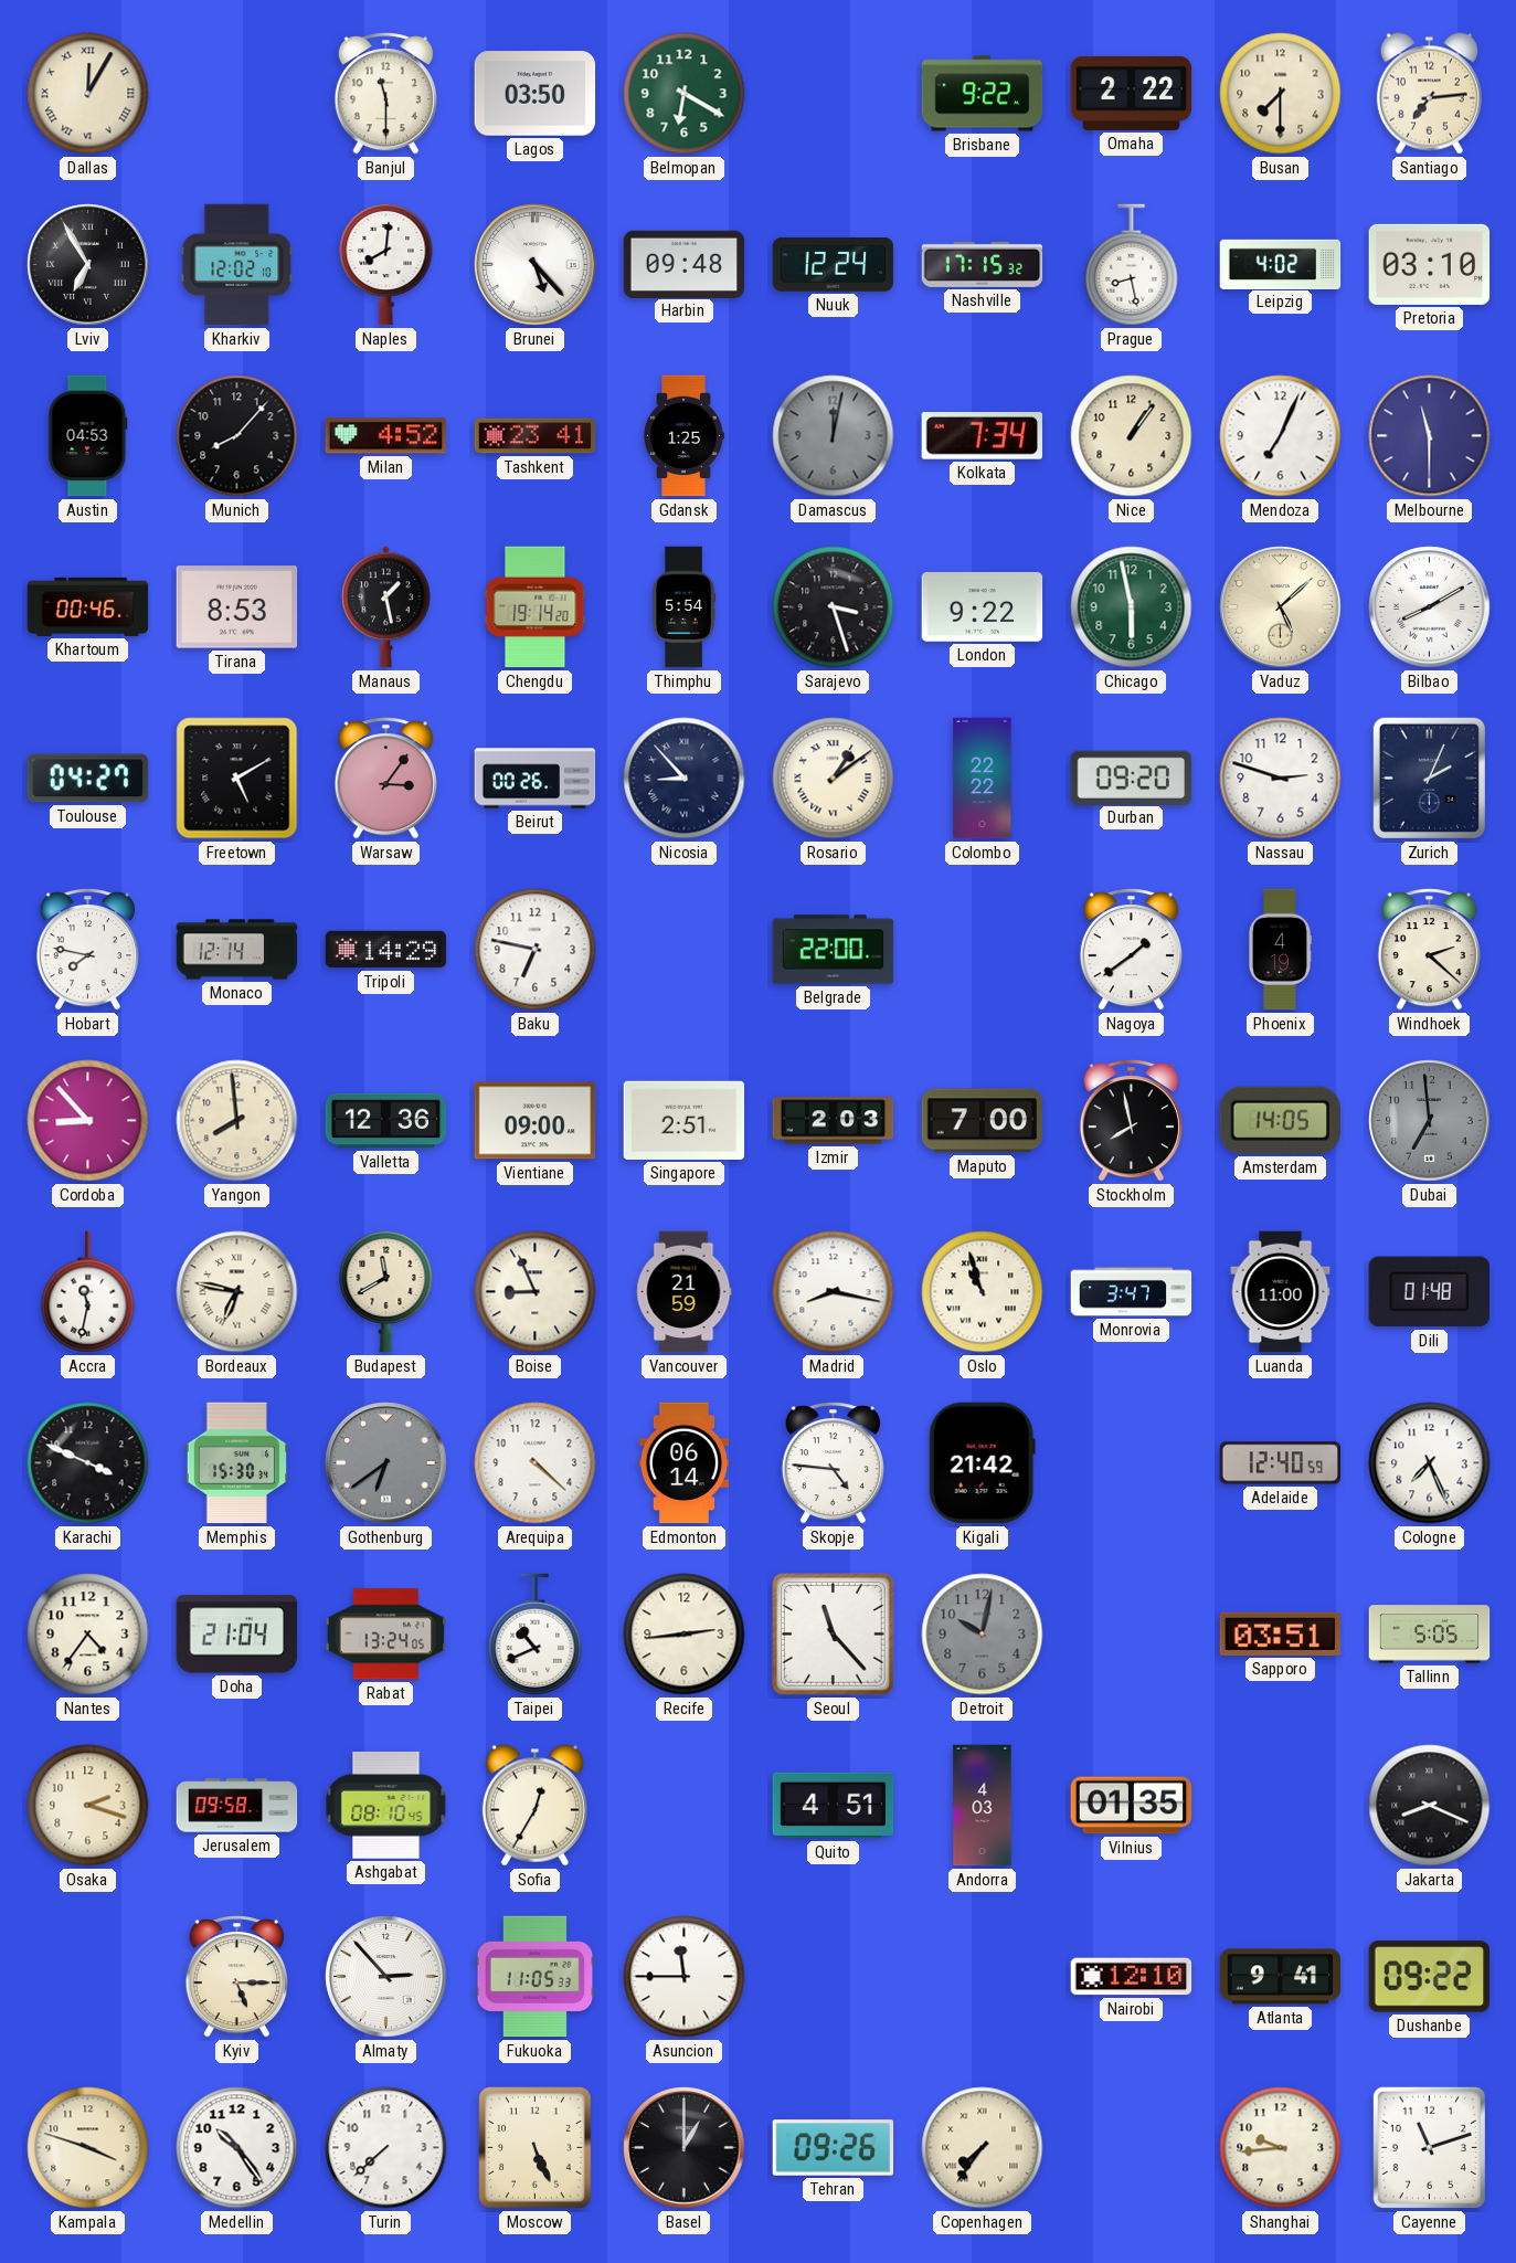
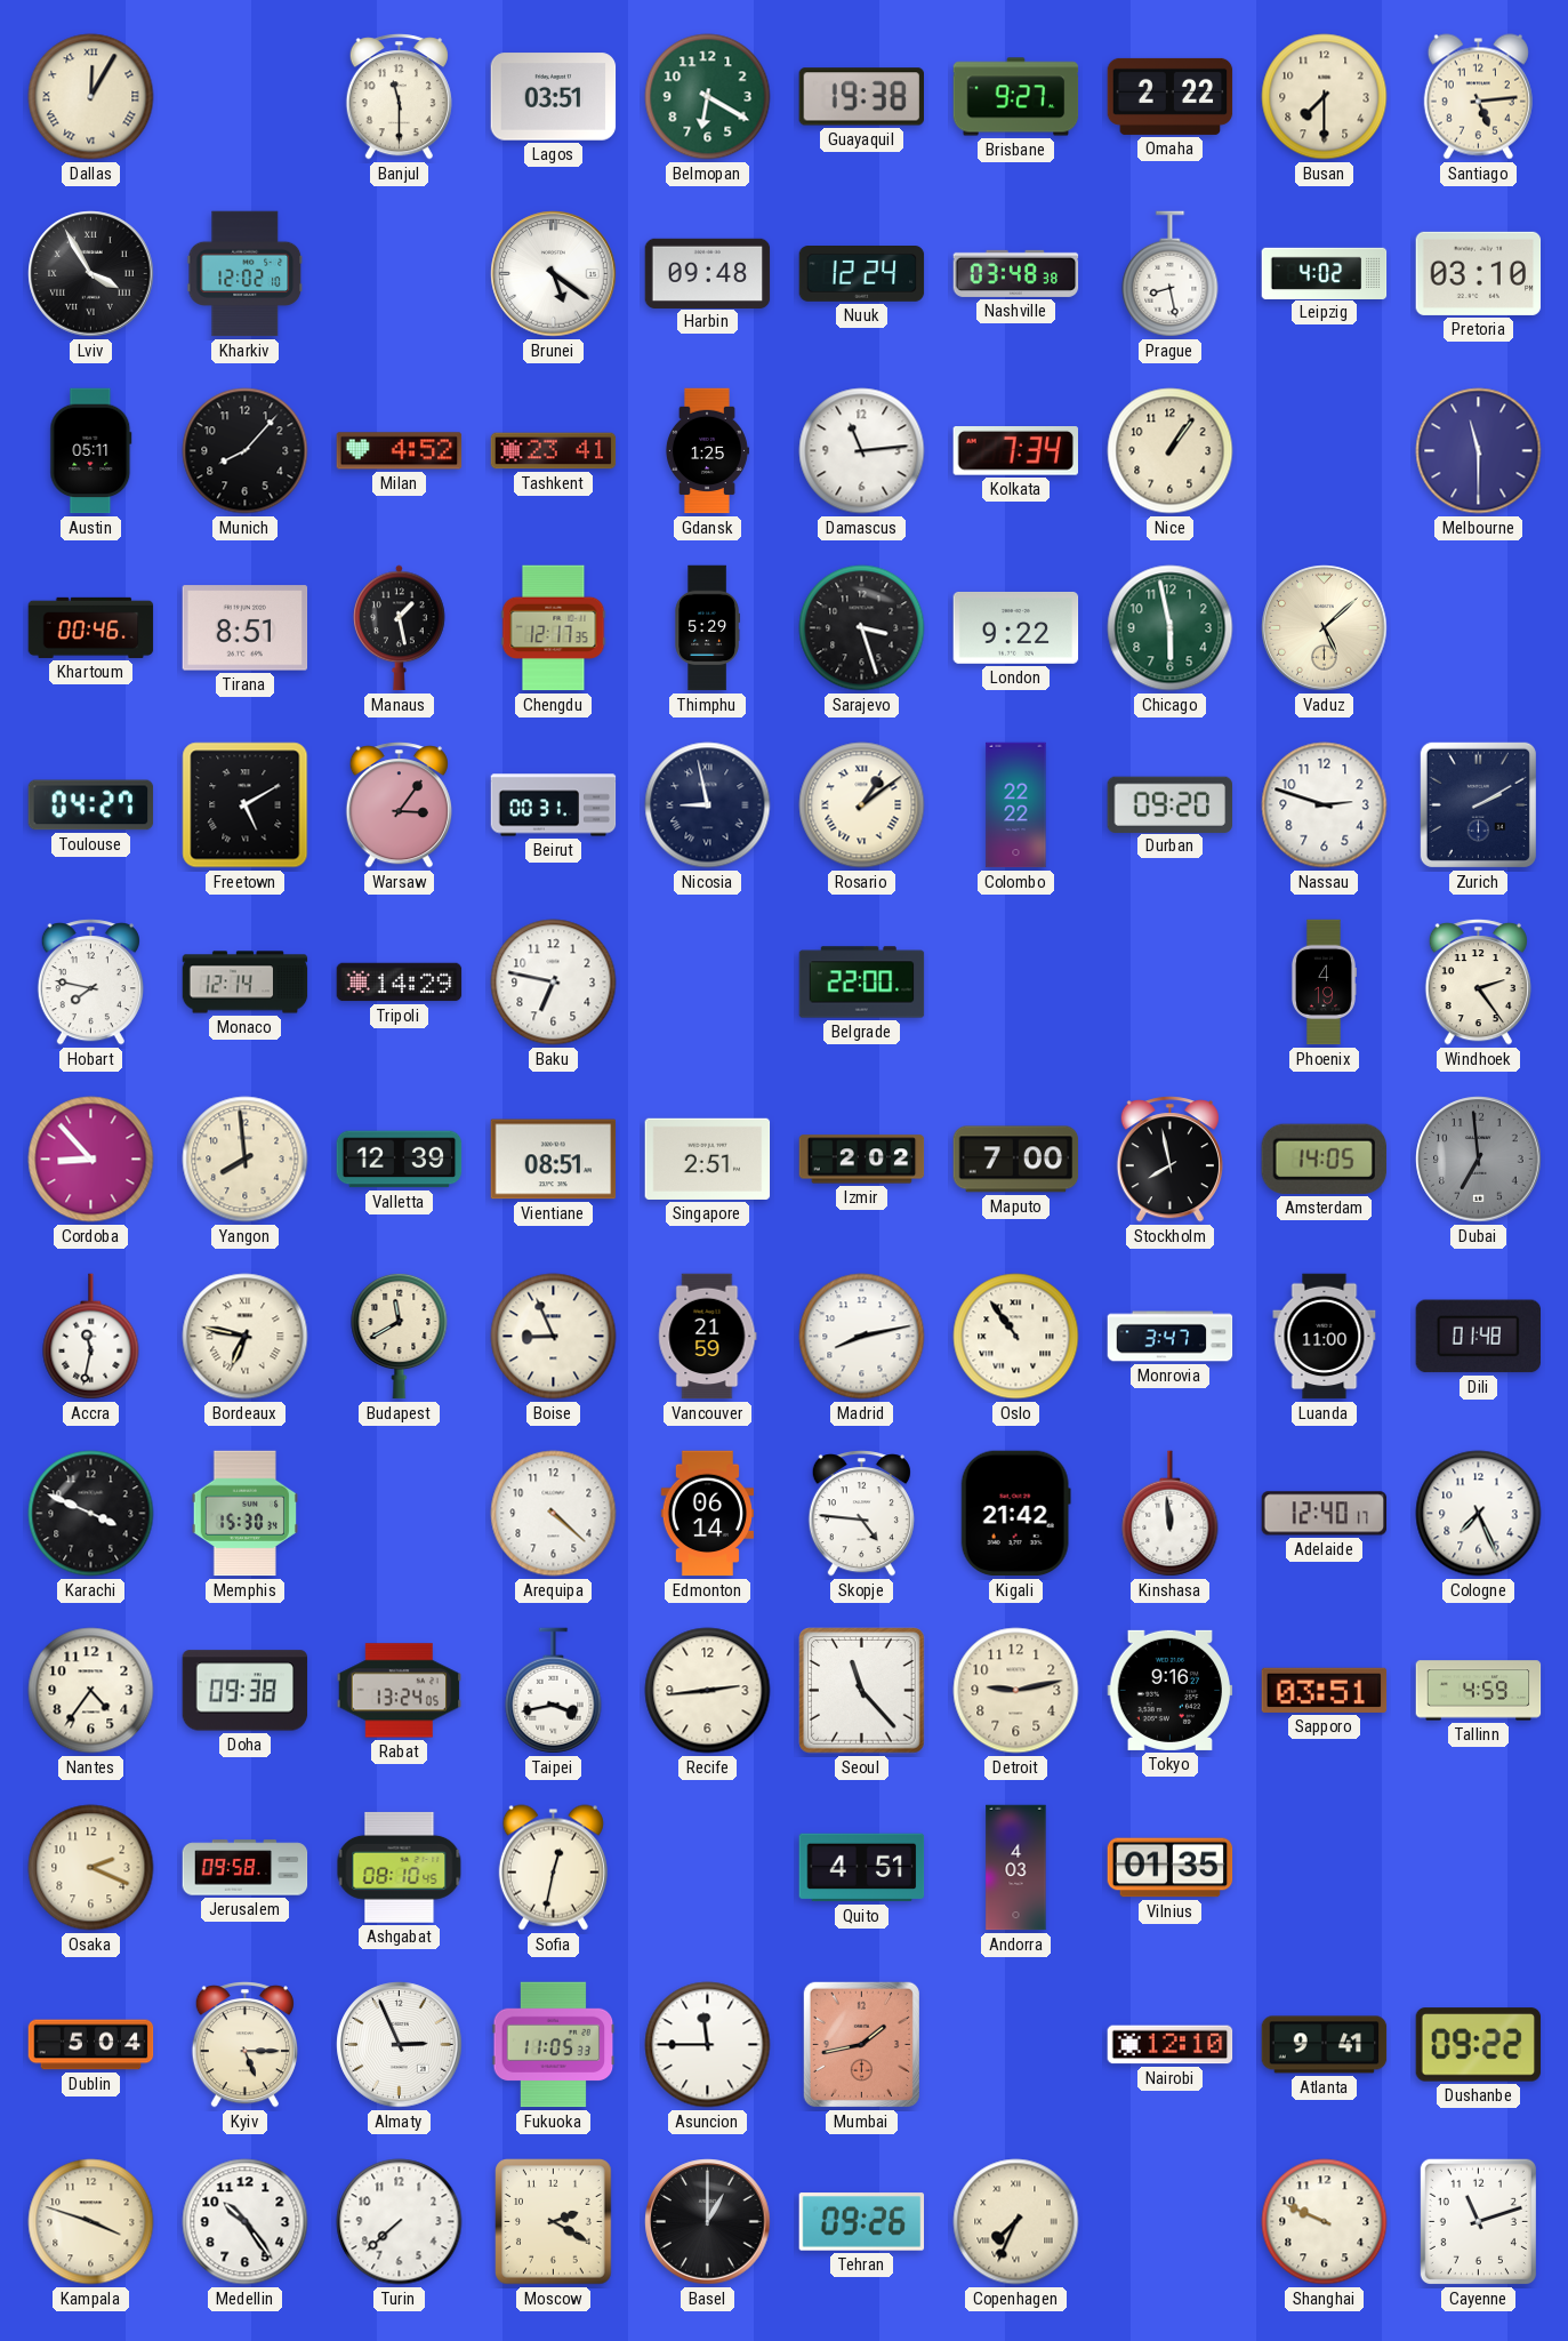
Lagos: 03:50 -> 03:51 (554, 97)
Guayaquil: none -> 19:38 (861, 97)
Brisbane: 9:22 -> 9:27 (1016, 97)
Santiago: 7:14 -> 5:14 (1478, 97)
Lviv: 6:55 -> 3:55 (91, 274)
Naples: 8:01 -> none (386, 264)
Brunei: 5:23 -> 5:21 (554, 274)
Nashville: 17:15 -> 03:48 (1016, 273)
Austin: 04:53 -> 05:11 (91, 451)
Damascus: 12:02 -> 11:14 (862, 451)
Damascus dial: grey -> white (862, 451)
Mendoza: 7:04 -> none (1281, 436)
Tirana: 8:53 -> 8:51 (246, 628)
Chengdu: 19:14 -> 12:17 (554, 628)
Thimphu: 5:54 -> 5:29 (707, 628)
Bilbao: 8:10 -> none (1430, 607)
Beirut: 00:26 -> 00:31 (554, 805)
Nicosia: 8:53 -> 8:58 (708, 805)
Zurich: 2:04 -> 2:10 (1478, 804)
Nagoya: 1:39 -> none (1131, 950)
Windhoek: 2:22 -> 2:24 (1478, 983)
Valletta: 12:36 -> 12:39 (400, 1160)
Vientiane: 09:00 -> 08:51 (554, 1160)
Izmir: 2:03 -> 2:02 (862, 1160)
Madrid: 8:17 -> 8:13 (862, 1337)
Oslo: 10:57 -> 10:54 (1016, 1337)
Gothenburg: 6:39 -> none (386, 1463)
Kinshasa: none -> 11:59 (1171, 1514)
Adelaide: 12:40:59 -> 12:40:17 (1325, 1514)
Doha: 21:04 -> 09:38 (246, 1691)
Taipei: 10:41 -> 3:43 (554, 1691)
Detroit: 10:02 -> 9:13 (1016, 1691)
Detroit dial: grey -> cream (1016, 1691)
Tokyo: none -> 9:16 (1171, 1690)
Tallinn: 5:05 -> 4:59 (1479, 1691)
Osaka: 2:18 -> 2:19 (91, 1868)
Sofia: 12:35 -> 12:32 (553, 1868)
Jakarta: 8:19 -> none (1430, 1806)
Dublin: none -> 5:04 (91, 2045)
Almaty: 2:53 -> 2:56 (400, 2045)
Mumbai: none -> 1:43 (861, 2044)
Moscow: 5:26 -> 2:20 (554, 2222)
Copenhagen: 7:36 -> 7:34 (1016, 2222)
Shanghai: 9:44 -> 9:49 (1325, 2222)
